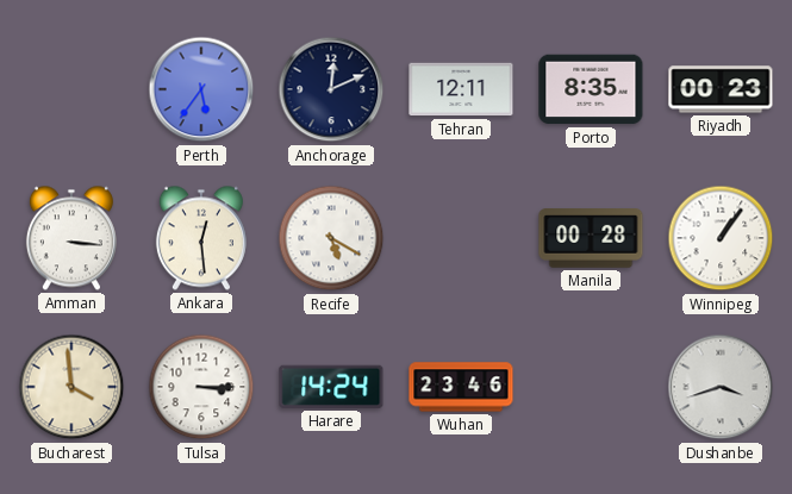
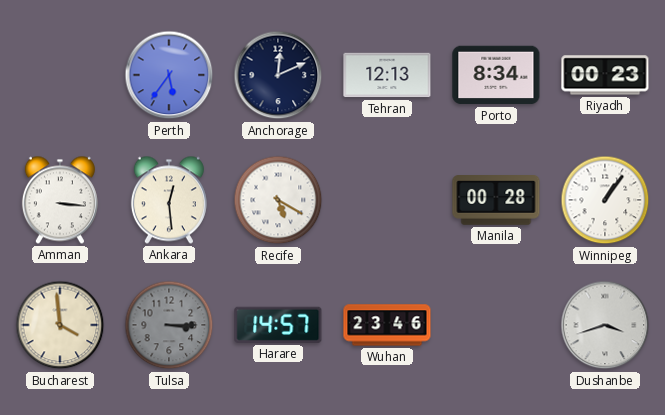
Tehran: 12:11 -> 12:13 (387, 75)
Porto: 8:35 -> 8:34 (496, 75)
Tulsa dial: white -> grey (169, 325)
Harare: 14:24 -> 14:57 (278, 325)
